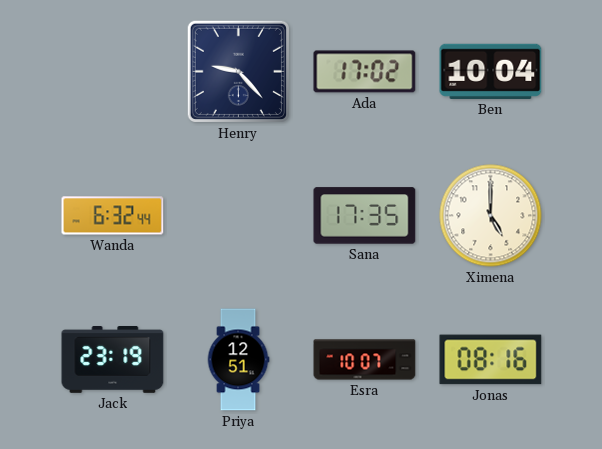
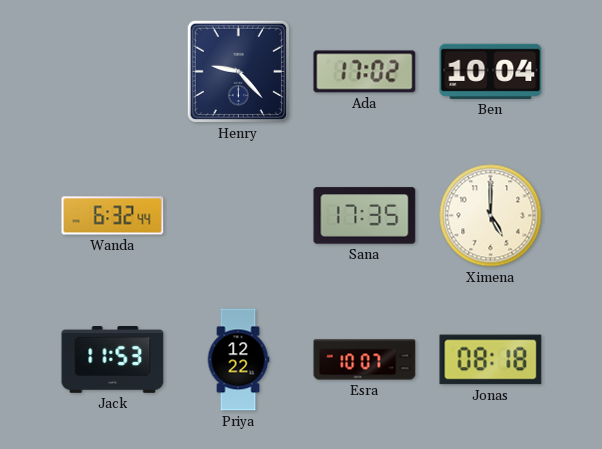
Jack: 23:19 -> 11:53 (113, 360)
Priya: 12:51 -> 12:22 (238, 360)
Jonas: 08:16 -> 08:18 (491, 360)
